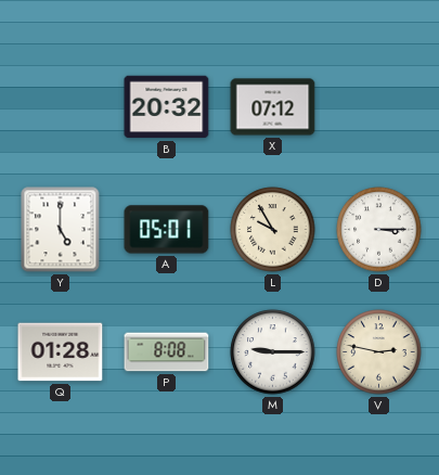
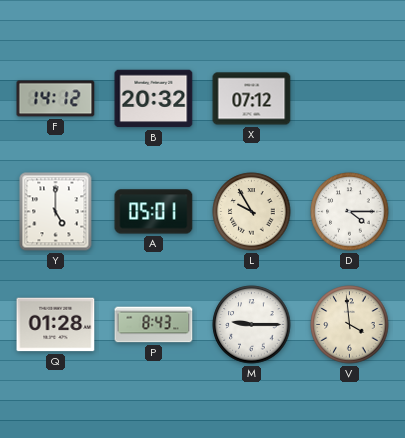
F: none -> 14:12 (56, 99)
D: 3:15 -> 4:15 (350, 212)
P: 8:08 -> 8:43 (154, 325)
V: 2:47 -> 3:59 (350, 325)
